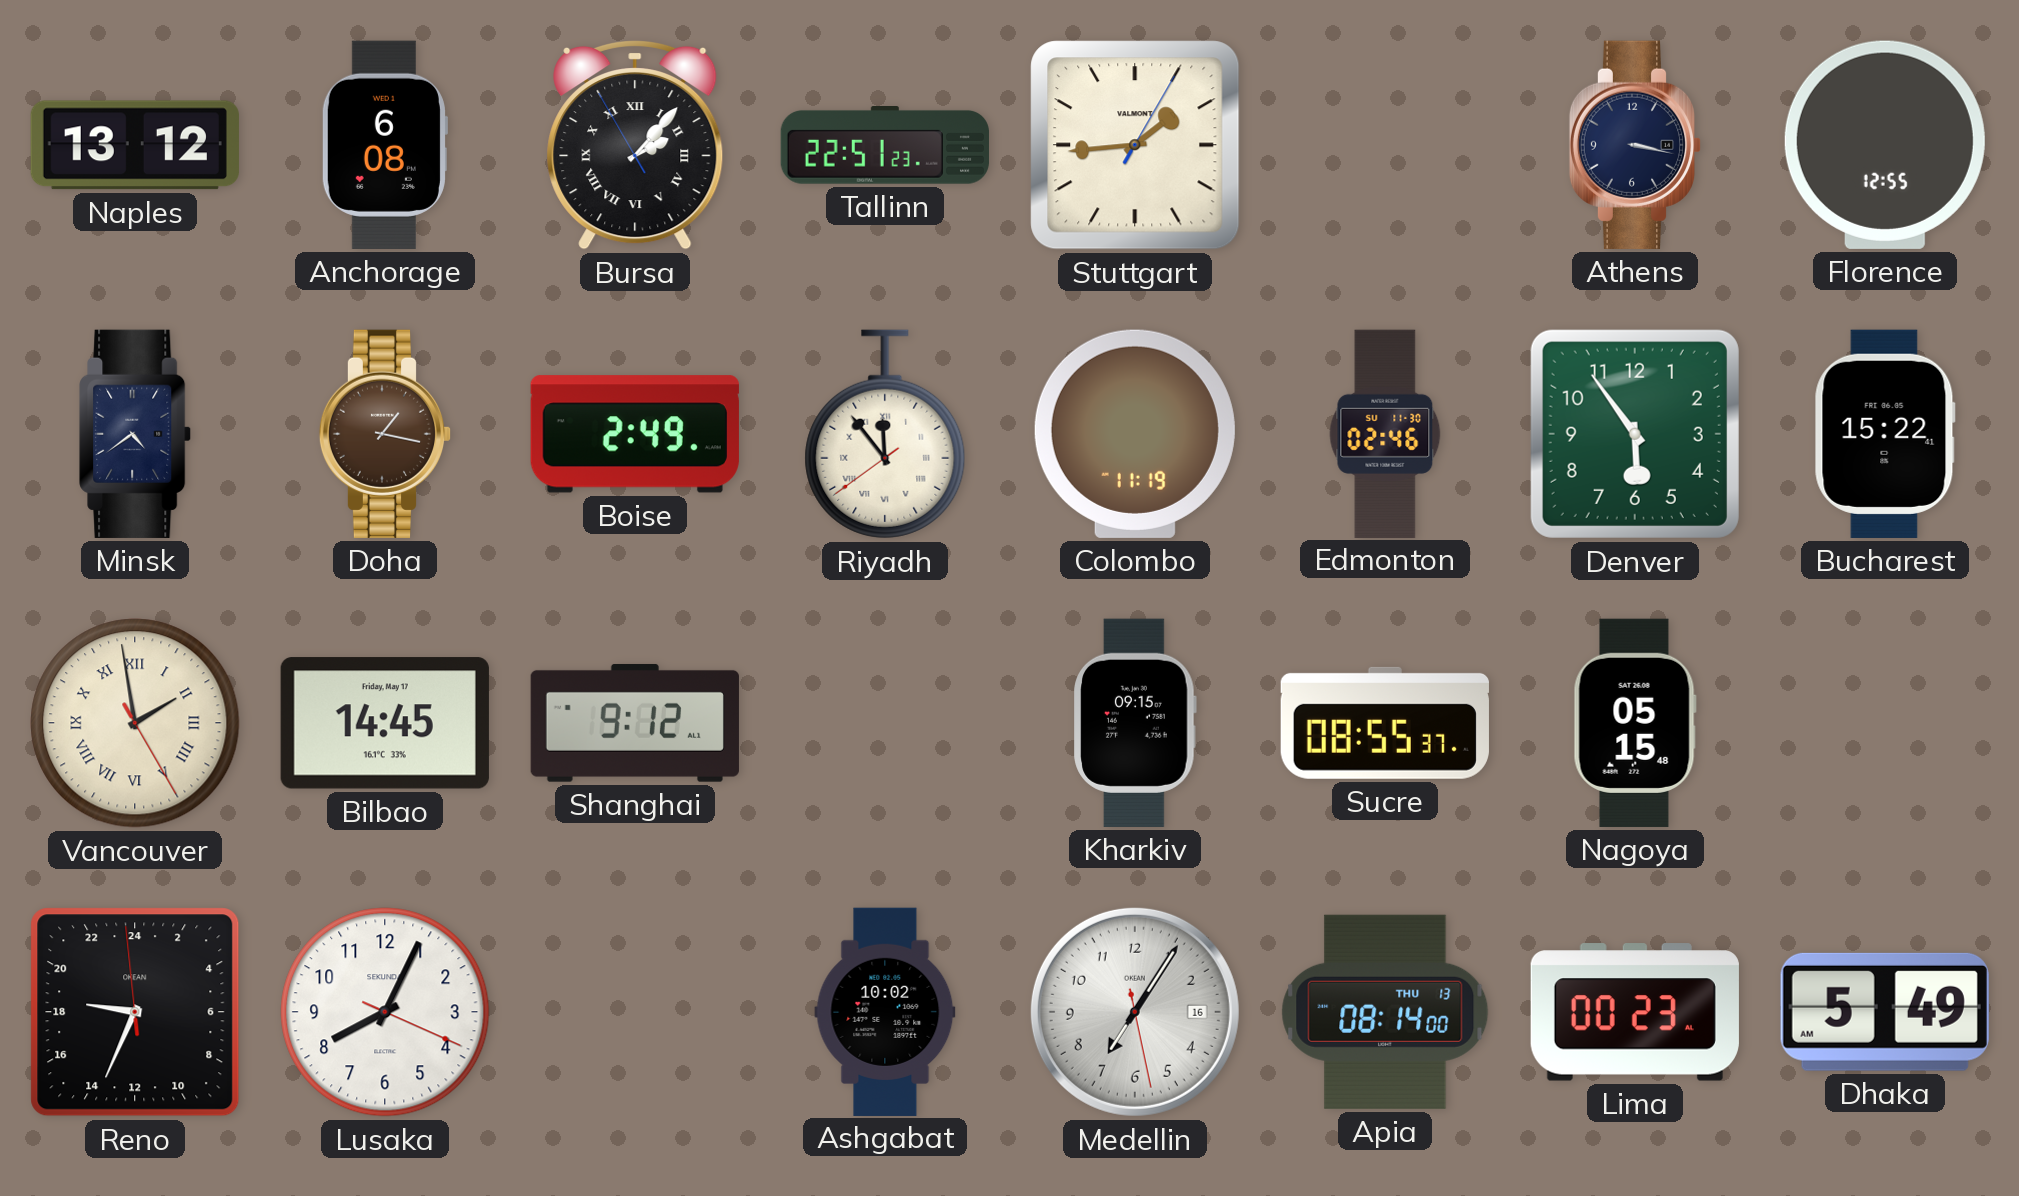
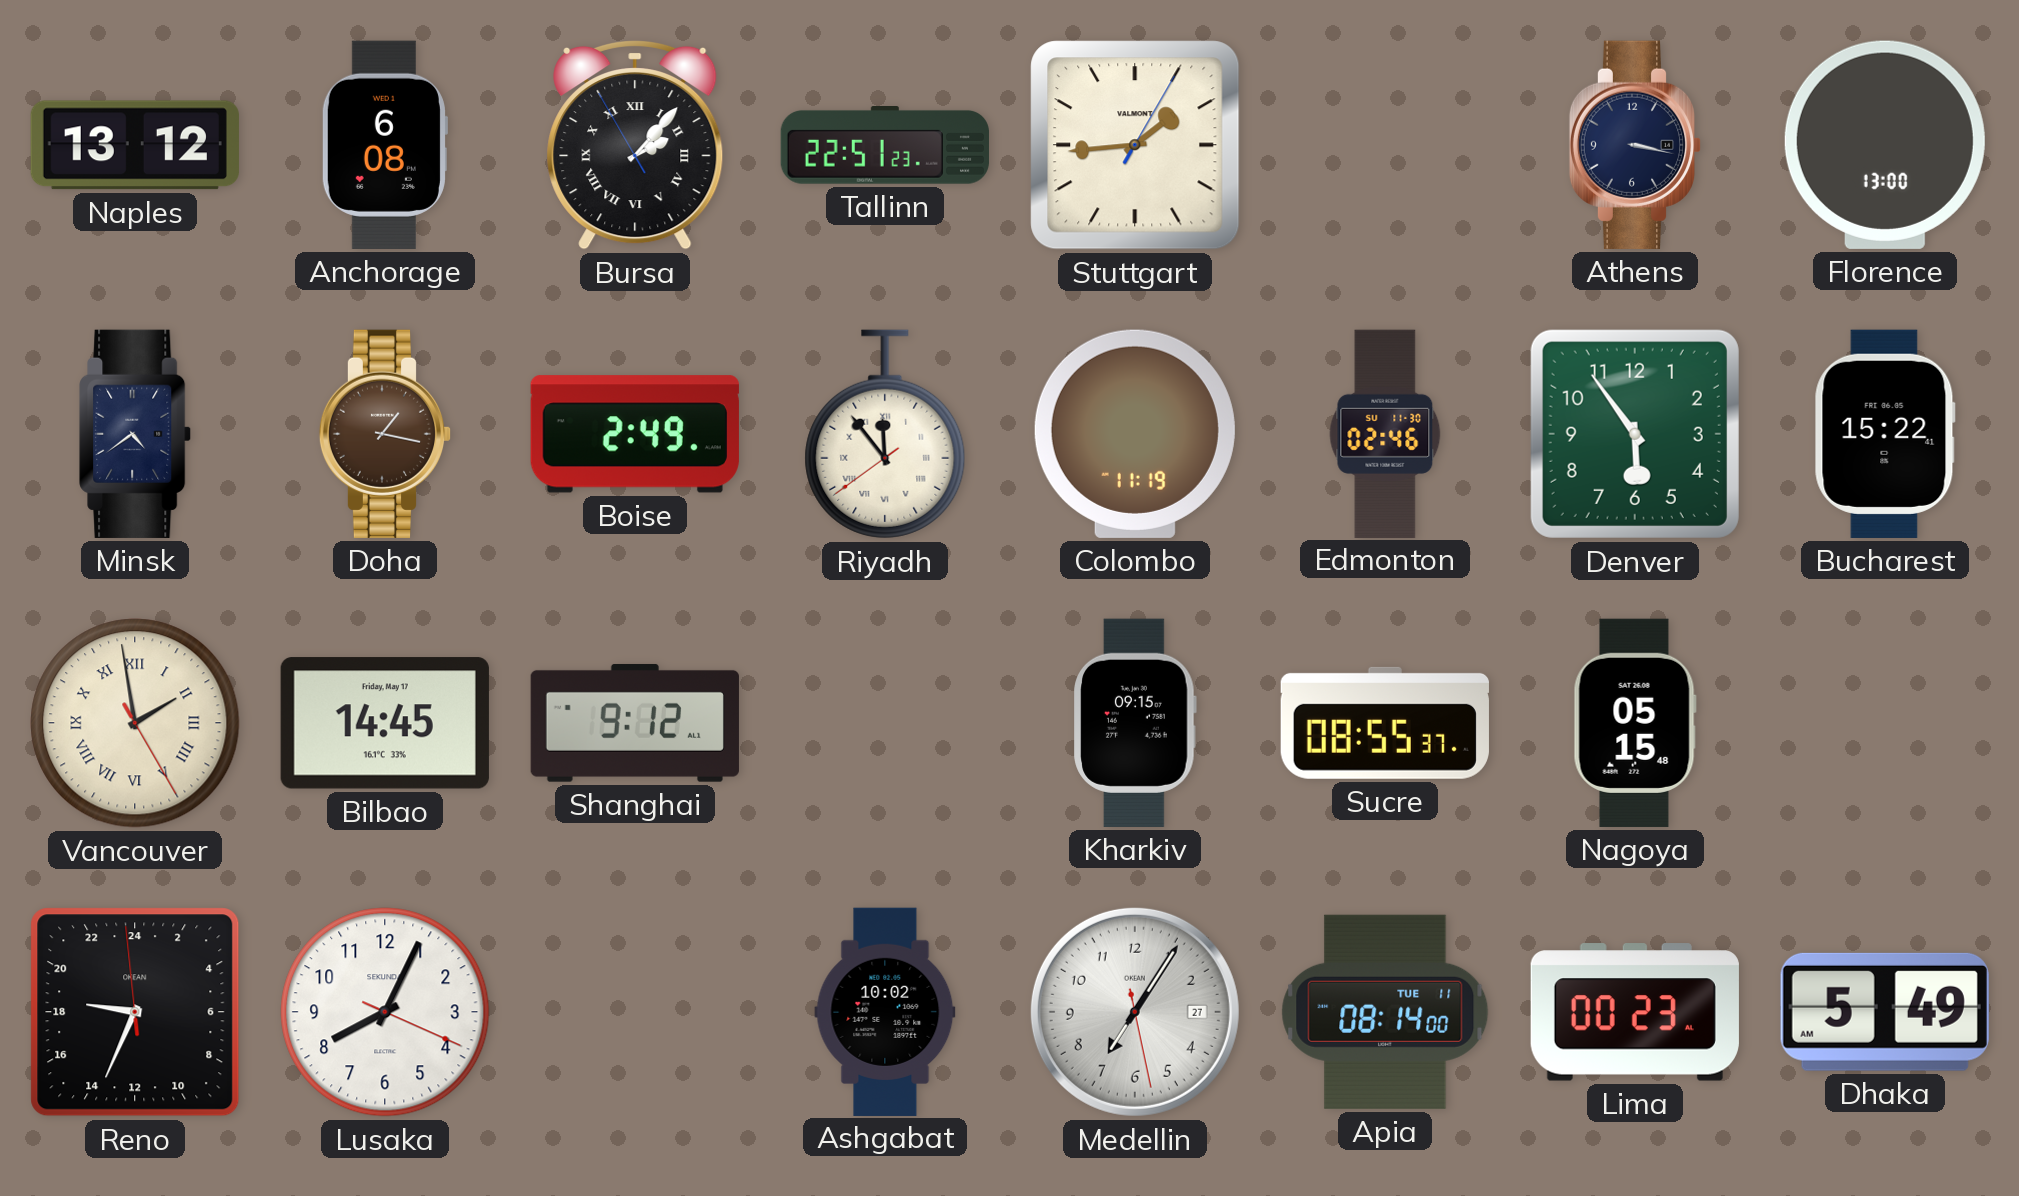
Florence: 12:55 -> 13:00 (1885, 145)
Medellin date: 16 -> 27 (1135, 1012)
Apia date: THU 13 -> TUE 11 (1385, 1012)
